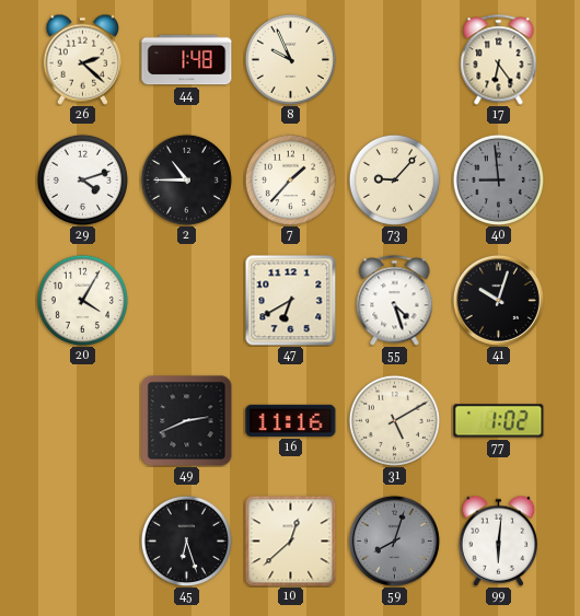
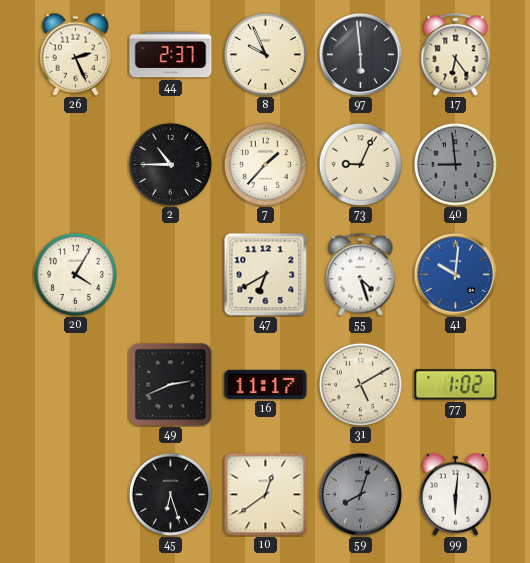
26: 2:22 -> 2:26 (76, 54)
44: 1:48 -> 2:37 (171, 55)
97: none -> 5:59 (360, 54)
29: 4:12 -> none (82, 179)
73: 9:07 -> 9:04 (360, 164)
41: 10:03 -> 10:01 (455, 274)
41 dial: black -> blue (455, 274)
16: 11:16 -> 11:17 (266, 384)
10: 12:38 -> 12:39 (265, 494)
